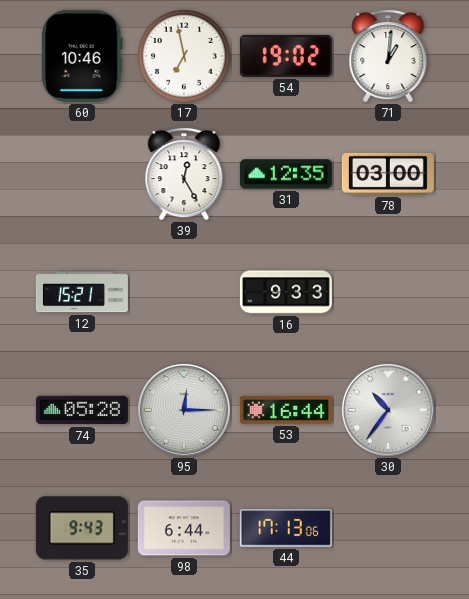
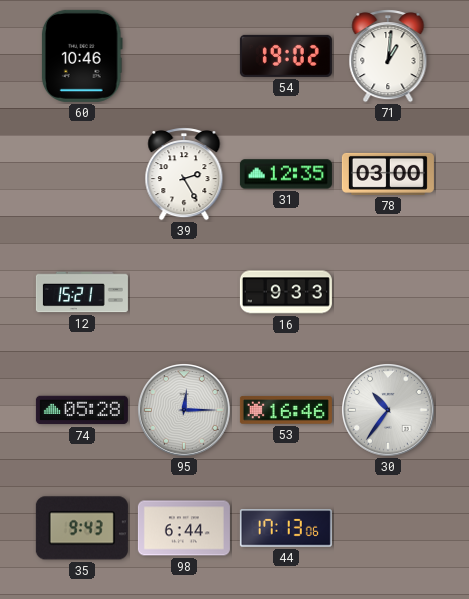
17: 6:58 -> none (184, 56)
39: 12:25 -> 2:25 (184, 174)
53: 16:44 -> 16:46 (286, 410)
